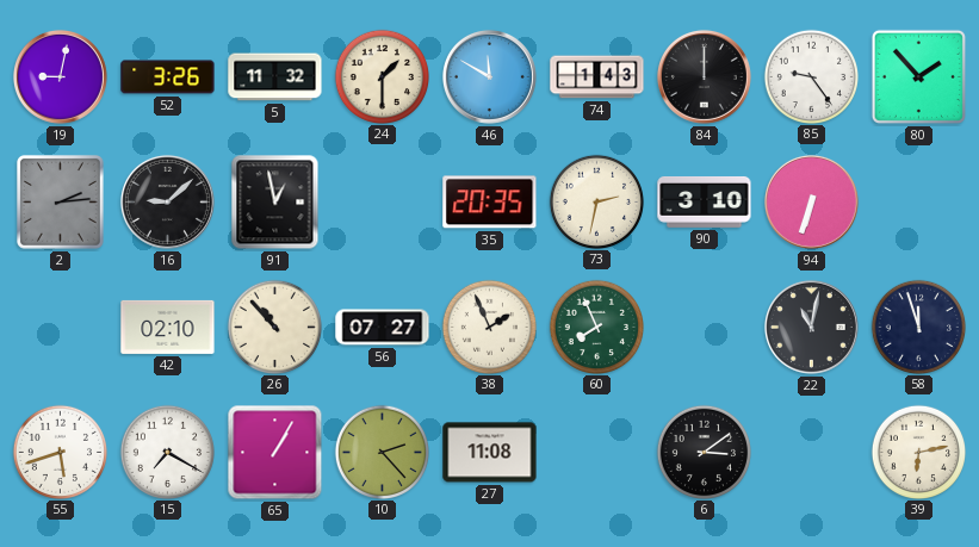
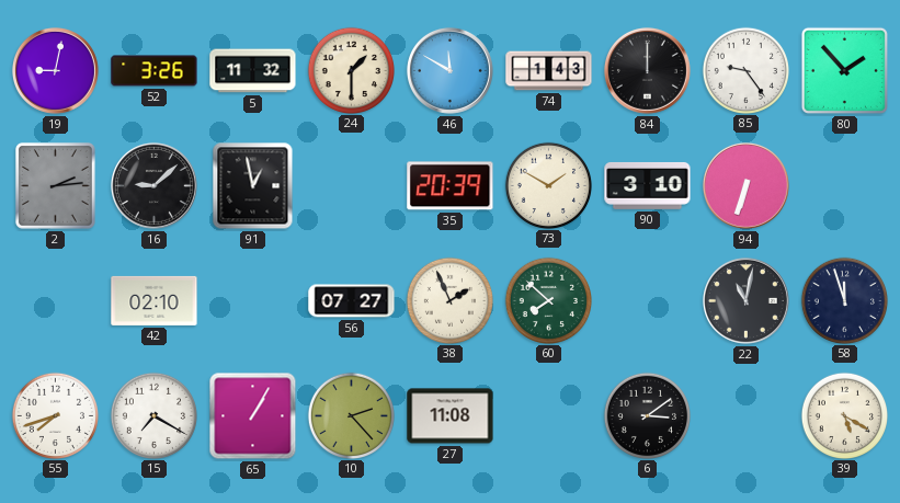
35: 20:35 -> 20:39 (451, 186)
73: 2:32 -> 1:50 (548, 185)
26: 10:53 -> none (274, 327)
60: 7:56 -> 7:52 (548, 300)
55: 5:42 -> 7:42 (55, 415)
39: 6:13 -> 5:20 (844, 415)
